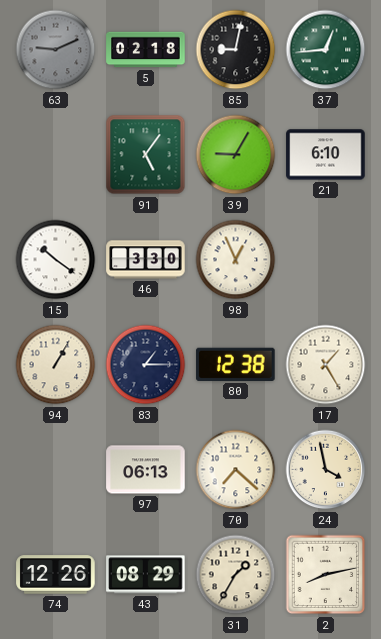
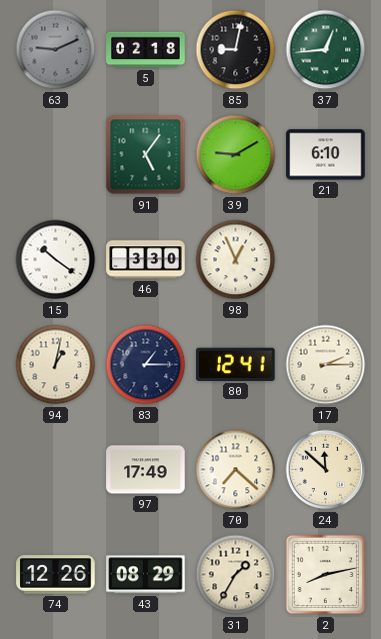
39: 9:05 -> 9:10 (236, 155)
94: 1:05 -> 1:02 (56, 365)
80: 12:38 -> 12:41 (236, 364)
17: 1:25 -> 2:15 (326, 365)
97: 06:13 -> 17:49 (146, 470)
24: 3:58 -> 11:52 (326, 470)
